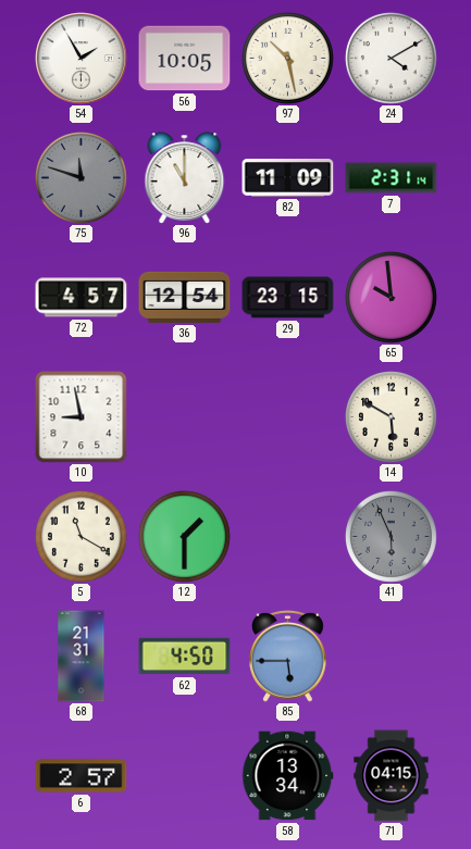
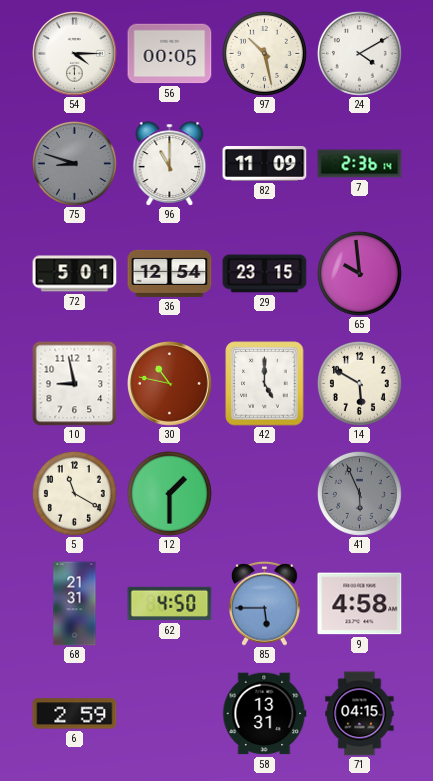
54: 1:55 -> 4:15 (75, 54)
56: 10:05 -> 00:05 (170, 54)
75: 11:48 -> 8:48 (74, 163)
7: 2:31 -> 2:36 (360, 164)
72: 4:57 -> 5:01 (75, 274)
30: none -> 10:47 (170, 384)
42: none -> 5:00 (265, 384)
9: none -> 4:58 (360, 604)
6: 2:57 -> 2:59 (75, 714)
58: 13:34 -> 13:31 (265, 714)
